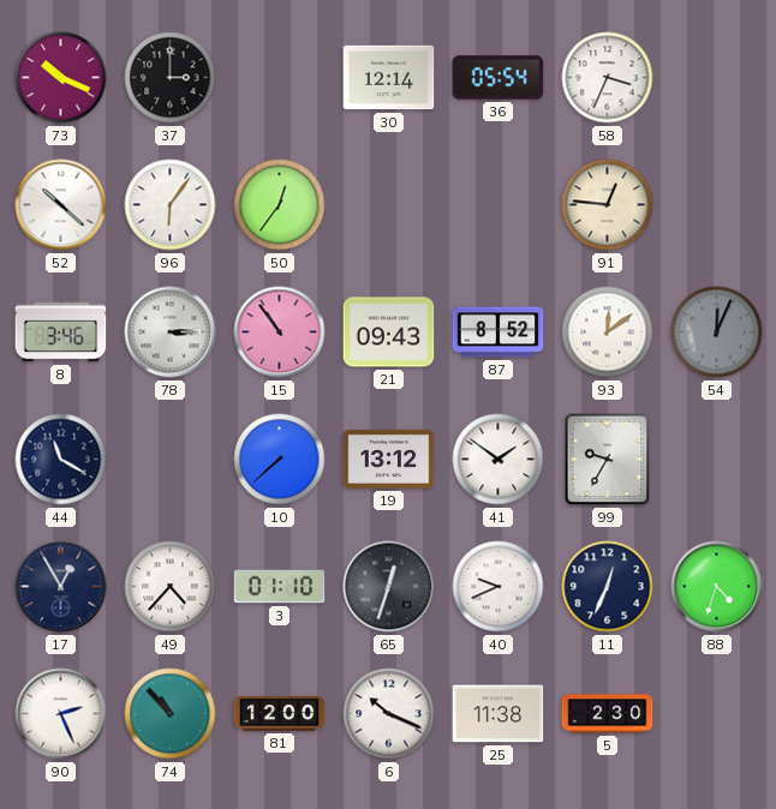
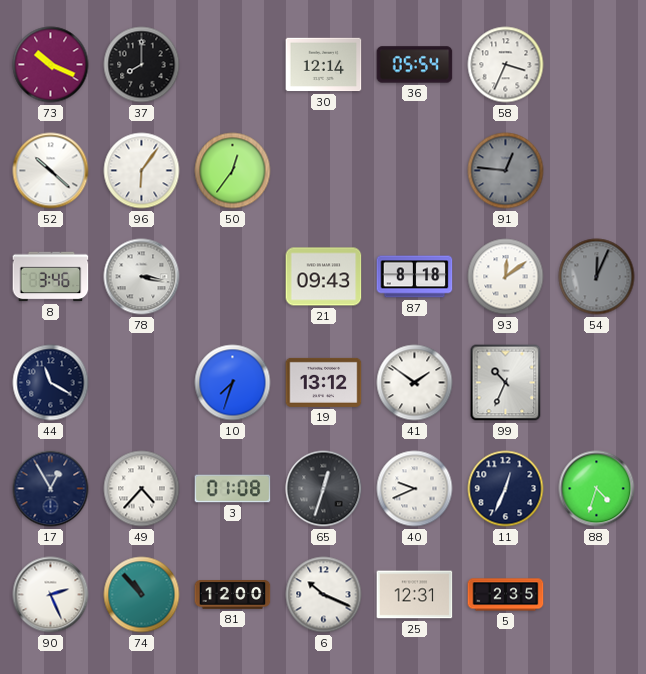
37: 3:00 -> 8:00 (142, 65)
91 dial: cream -> grey (506, 171)
78: 3:15 -> 3:17 (142, 277)
15: 10:54 -> none (280, 332)
87: 8:52 -> 8:18 (415, 277)
10: 7:38 -> 7:33 (233, 383)
99: 9:35 -> 10:34 (506, 383)
3: 01:10 -> 01:08 (233, 489)
25: 11:38 -> 12:31 (415, 595)
5: 2:30 -> 2:35 (506, 595)
